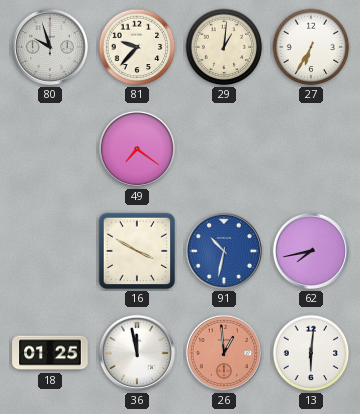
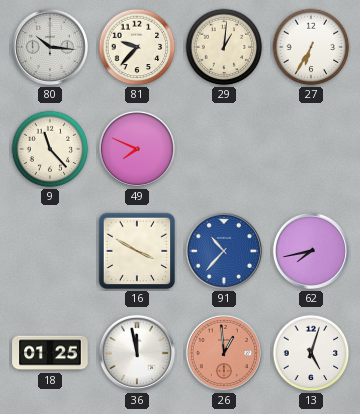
80: 9:57 -> 10:16 (50, 47)
9: none -> 11:23 (50, 149)
49: 7:21 -> 7:49 (137, 149)
91: 10:32 -> 10:37 (224, 251)
13: 6:01 -> 5:03 (311, 353)
